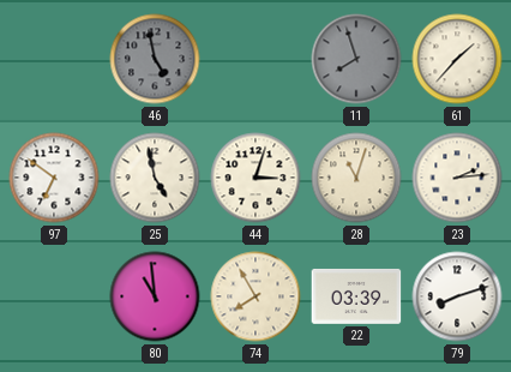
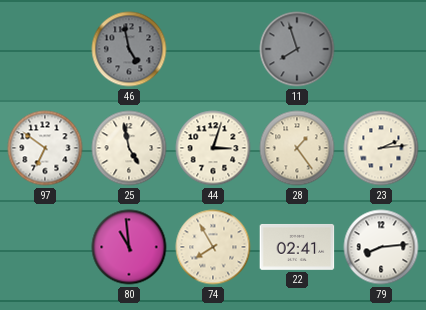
61: 1:37 -> none (457, 59)
28: 11:03 -> 1:24 (297, 148)
22: 03:39 -> 02:41 (297, 247)
79: 8:12 -> 8:14 (381, 247)
